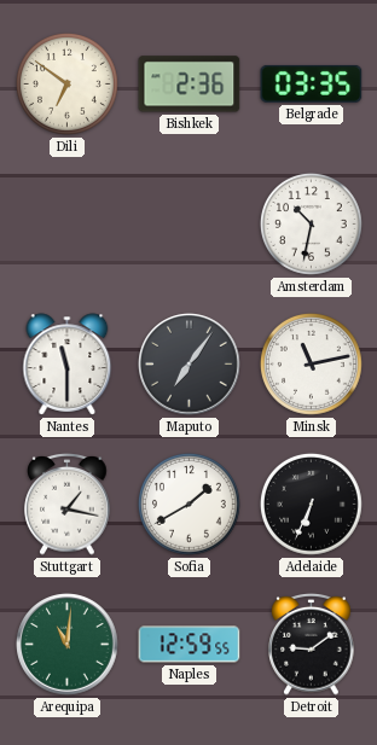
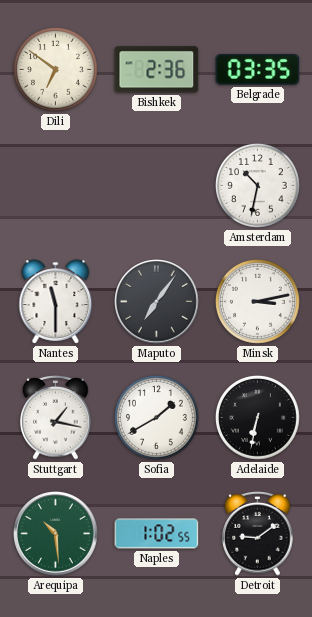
Minsk: 11:13 -> 3:13 (258, 302)
Adelaide: 6:34 -> 6:32 (258, 418)
Arequipa: 11:01 -> 10:29 (56, 534)
Naples: 12:59 -> 1:02 (157, 534)
